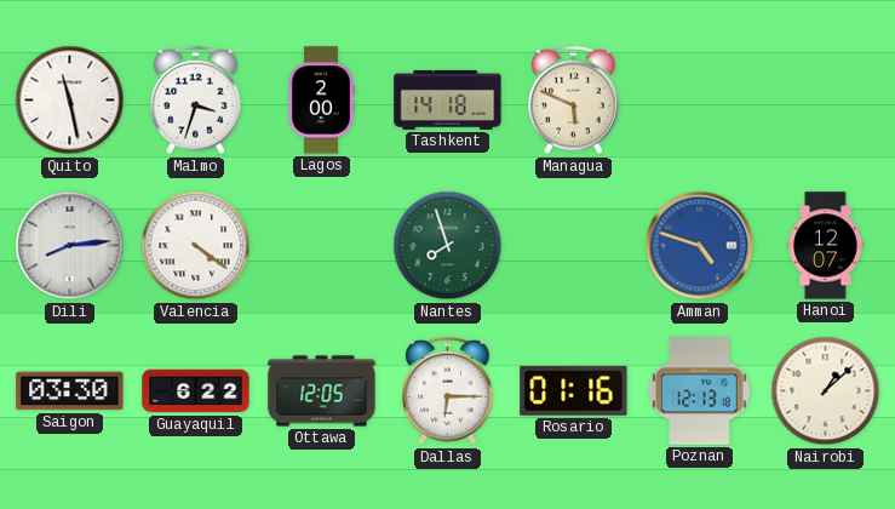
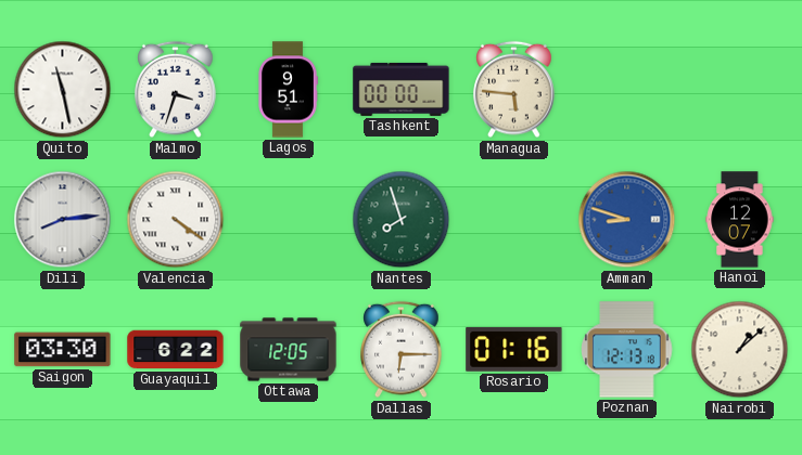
Lagos: 2:00 -> 9:51 (288, 90)
Tashkent: 14:18 -> 00:00 (402, 89)
Managua: 5:49 -> 5:46 (514, 90)
Amman: 4:48 -> 8:48 (627, 220)
